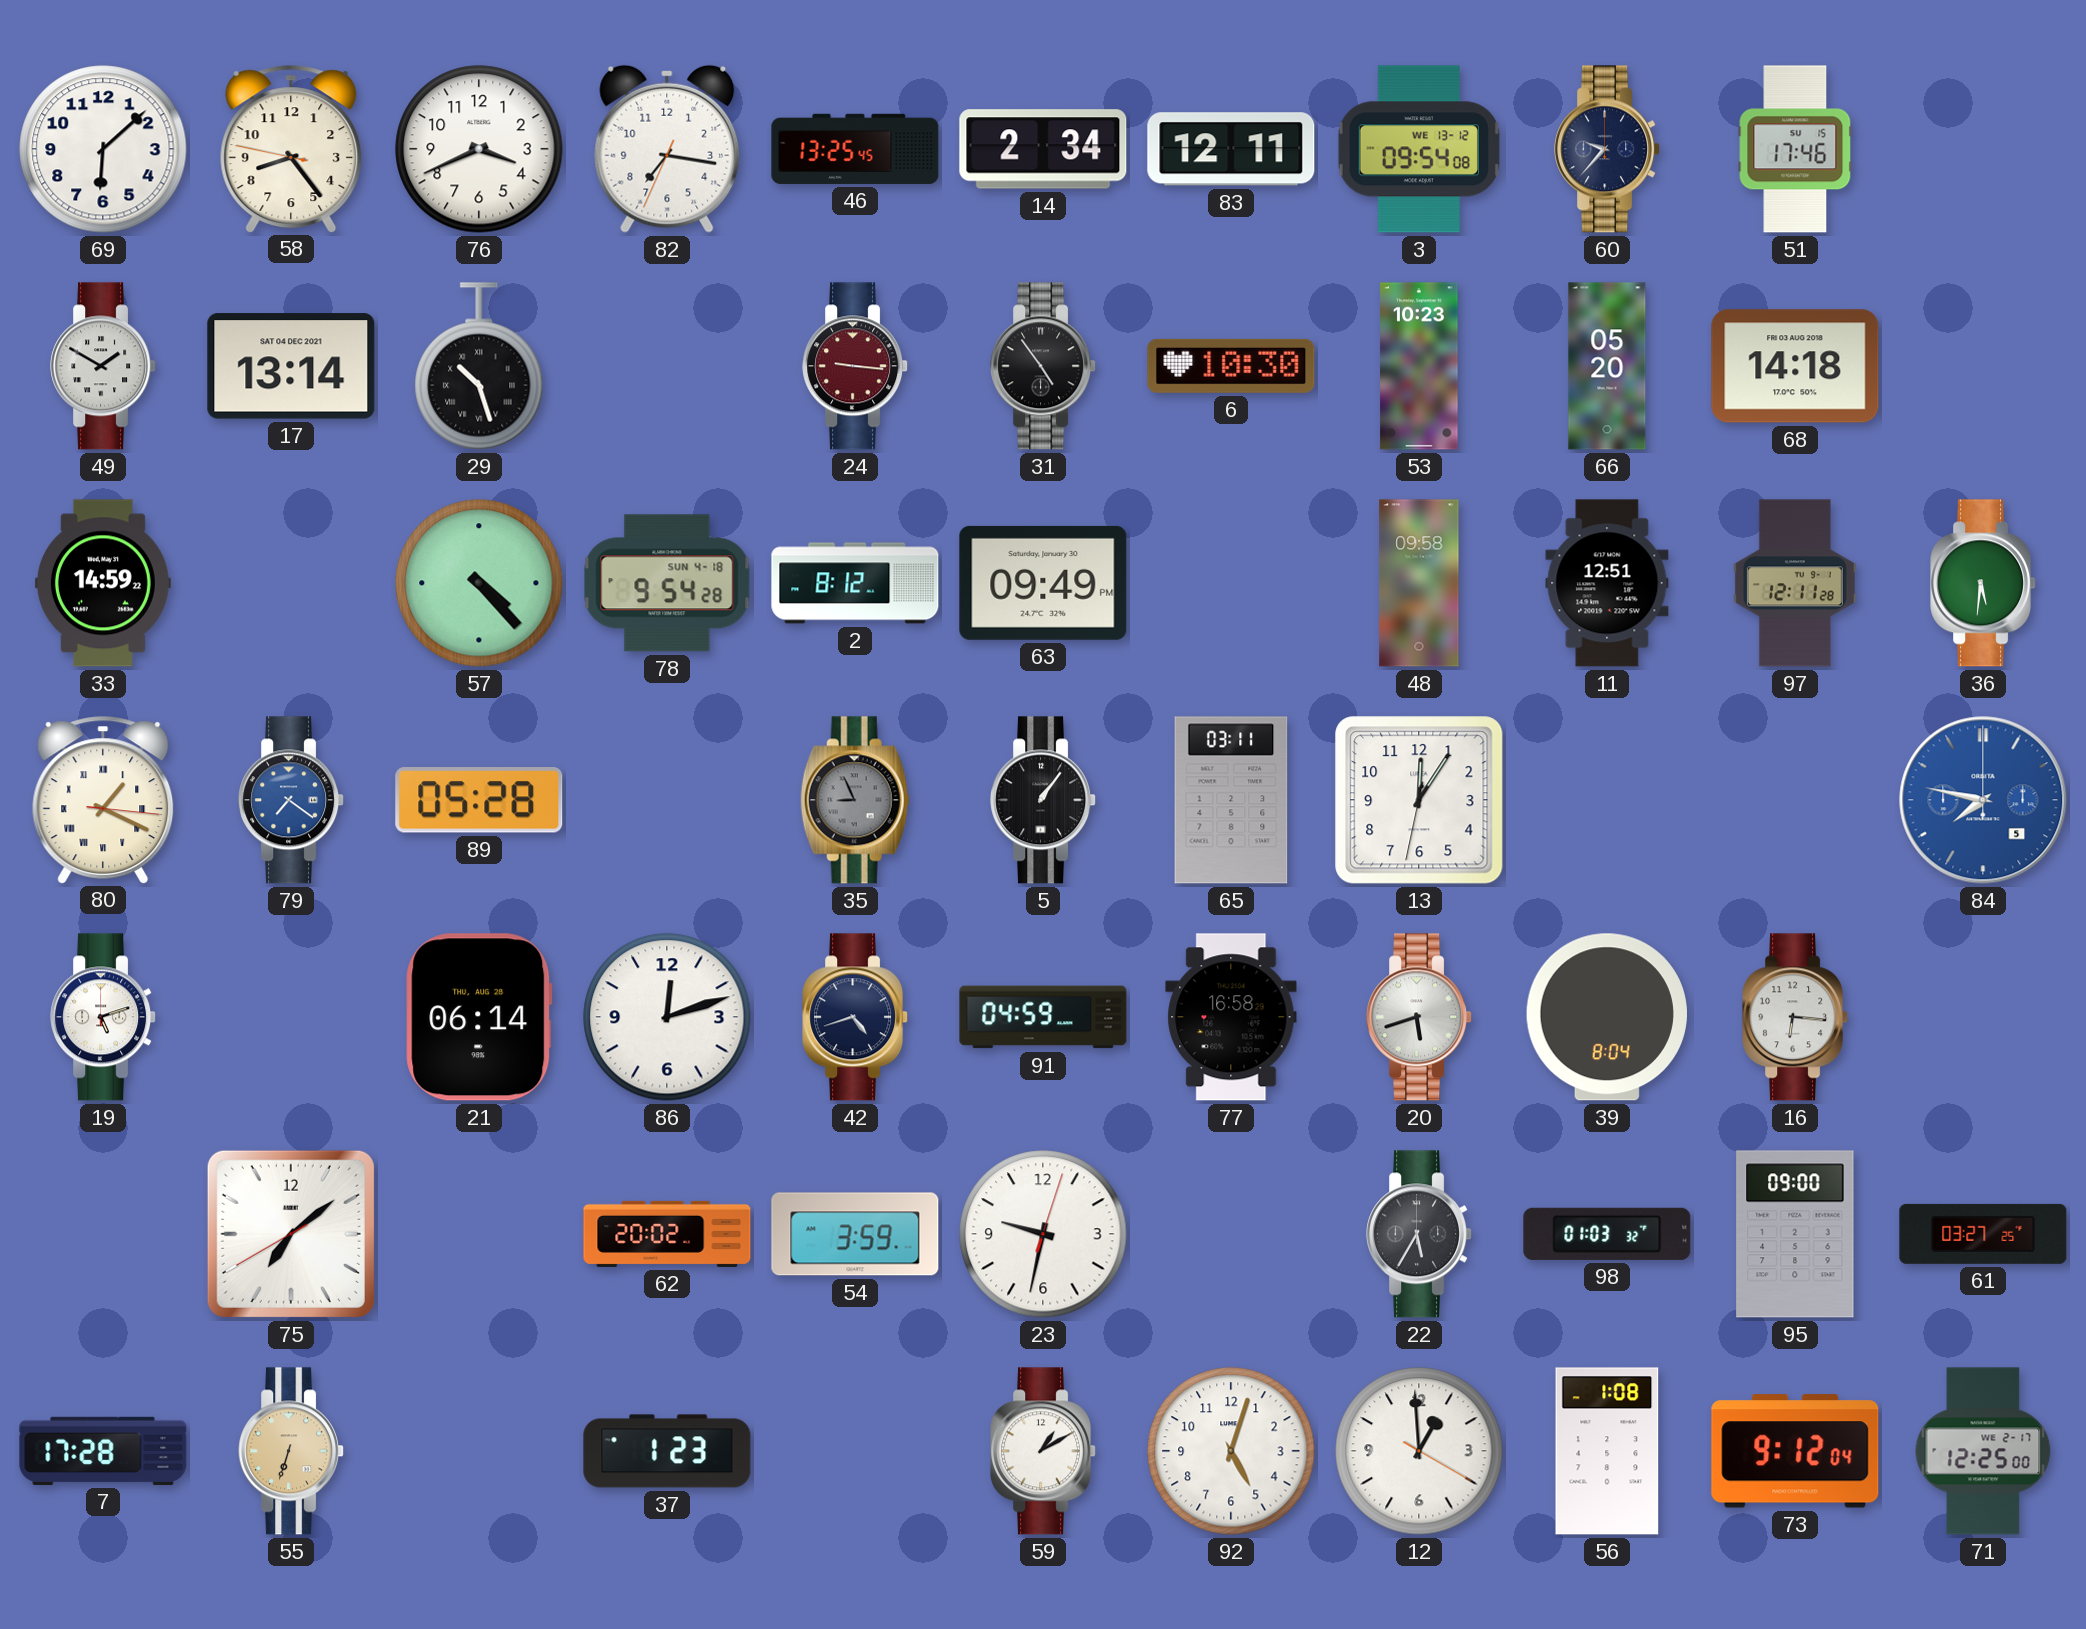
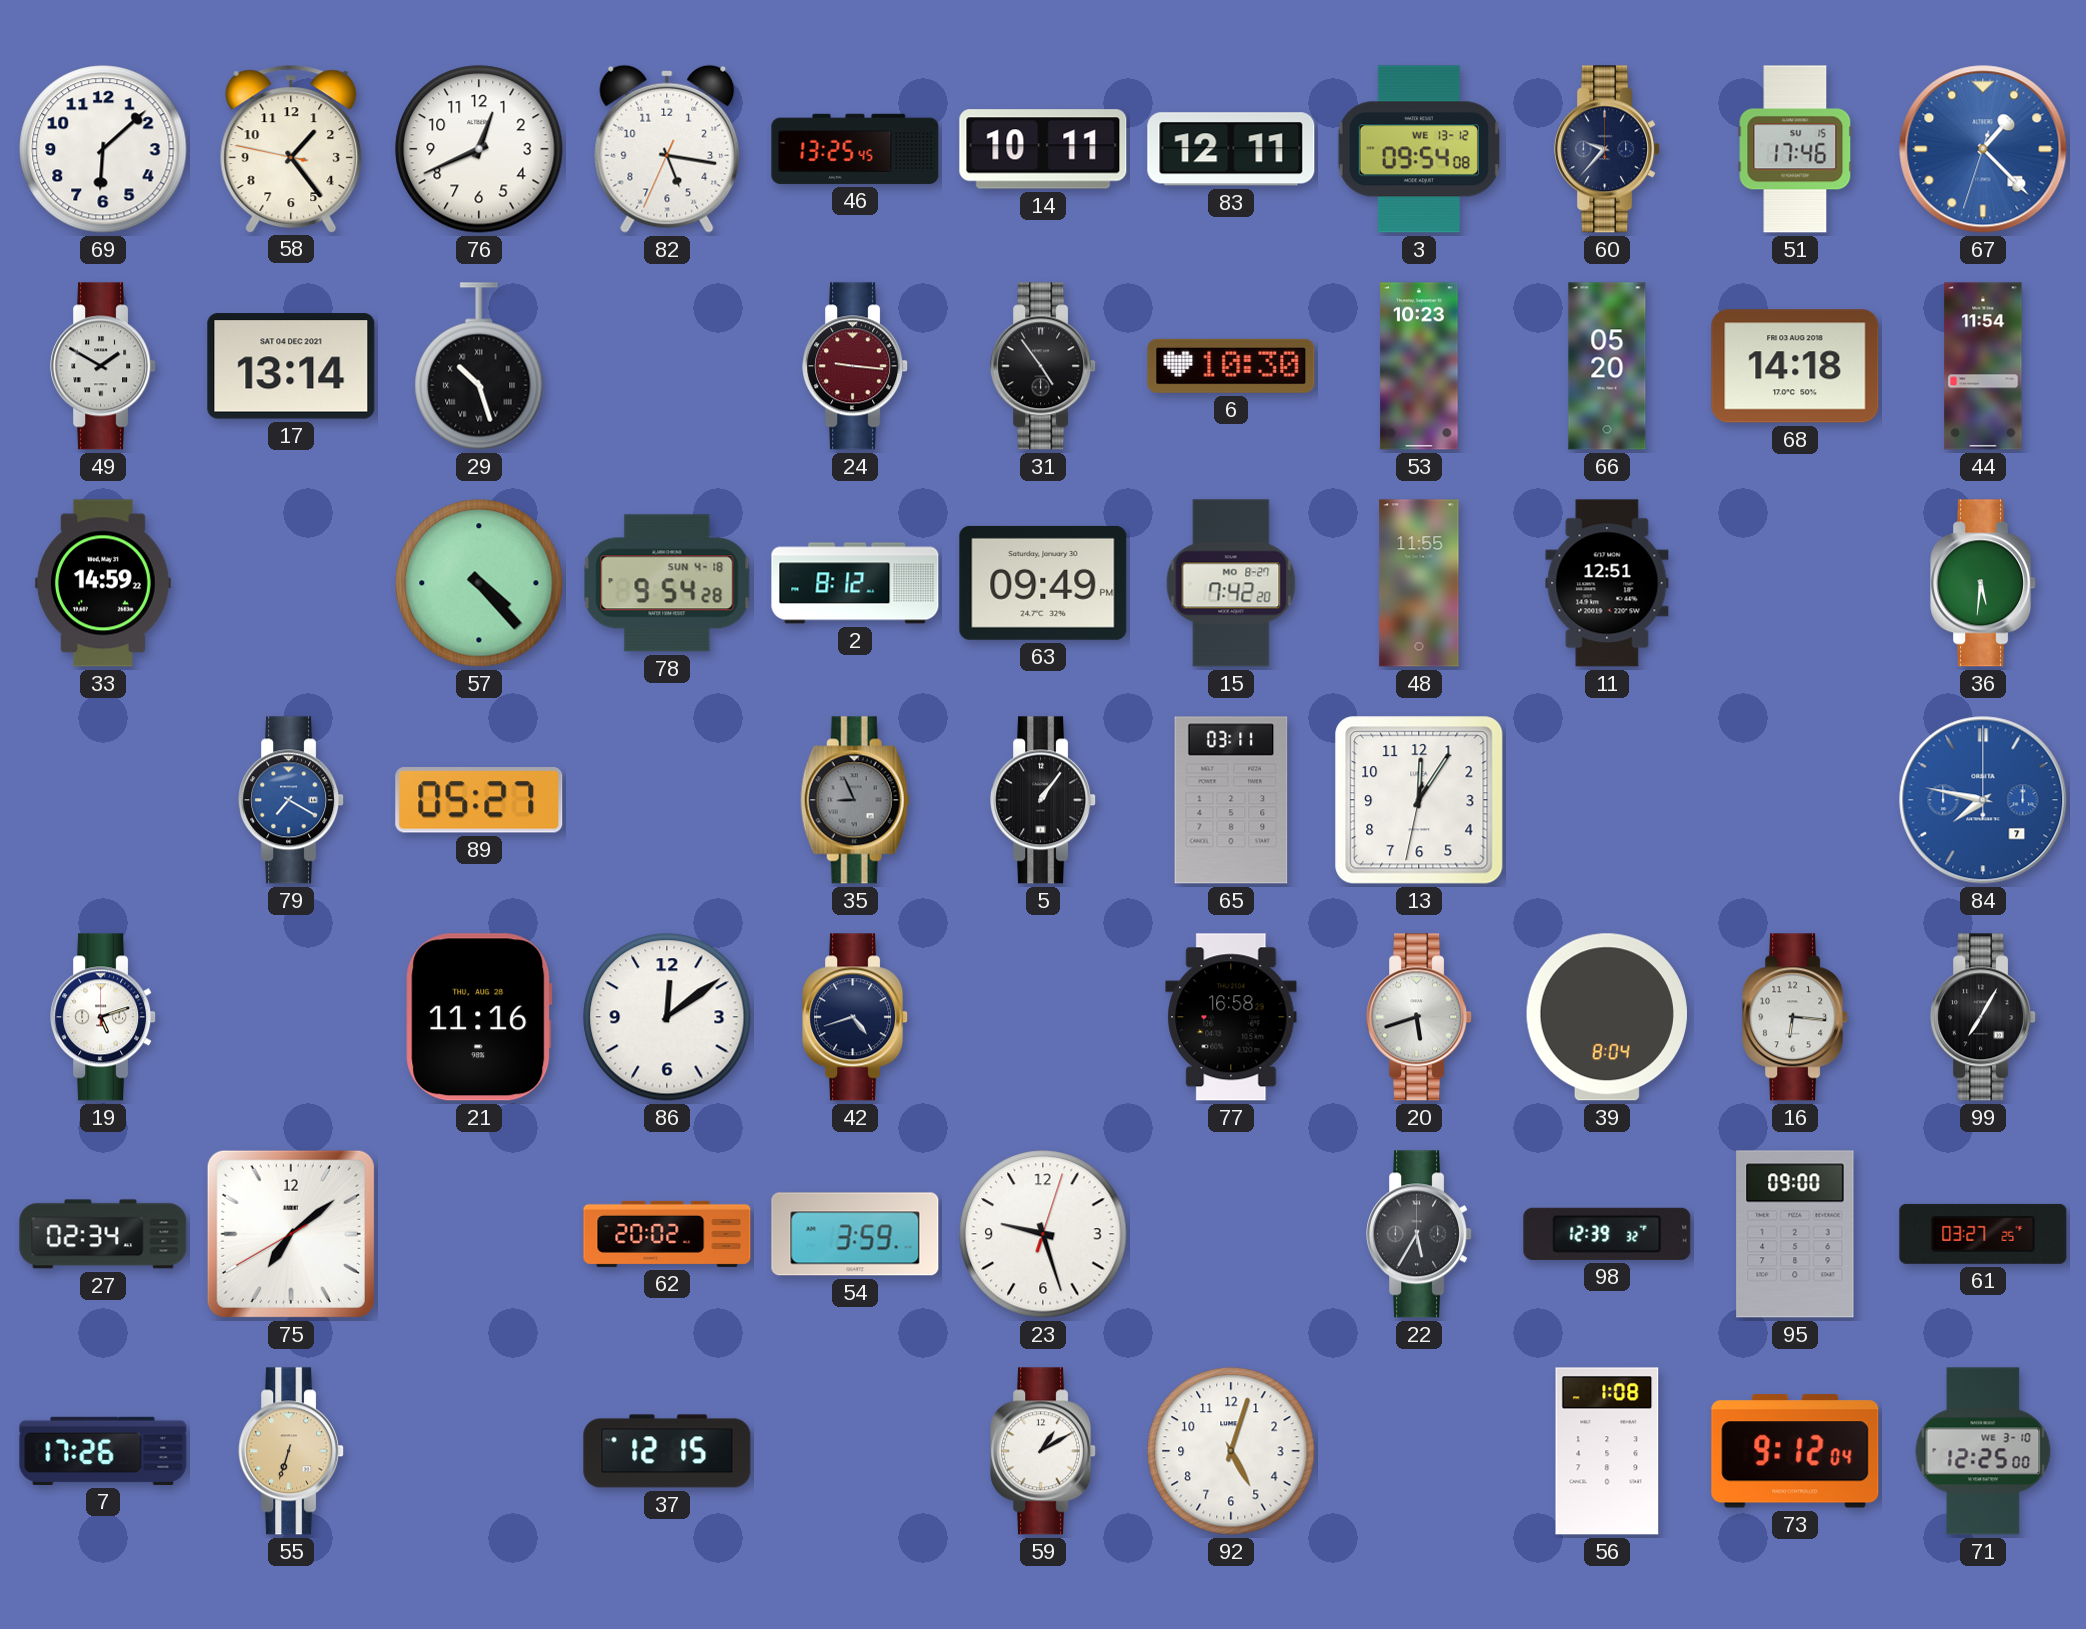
58: 8:23 -> 1:23 (291, 149)
76: 3:41 -> 12:41 (479, 149)
82: 7:16 -> 5:16 (667, 149)
14: 2:34 -> 10:11 (1043, 149)
67: none -> 1:22 (1983, 149)
44: none -> 11:54 (1983, 366)
15: none -> 7:42 (1231, 583)
48: 09:58 -> 11:55 (1419, 583)
97: 12:11 -> none (1795, 583)
80: 1:19 -> none (103, 800)
79: 7:21 -> 7:20 (292, 800)
89: 05:28 -> 05:27 (479, 800)
84 date: 5 -> 7 (1983, 800)
21: 06:14 -> 11:16 (479, 1017)
86: 12:12 -> 12:09 (667, 1017)
91: 04:59 -> none (1043, 1017)
99: none -> 7:05 (1984, 1017)
27: none -> 02:34 (103, 1234)
23: 9:32 -> 9:27 (1043, 1234)
98: 01:03 -> 12:39 (1607, 1234)
7: 17:28 -> 17:26 (103, 1451)
37: 1:23 -> 12:15 (667, 1451)
12: 12:59 -> none (1419, 1451)
71 date: WE 2-17 -> WE 3-10 (1983, 1451)
